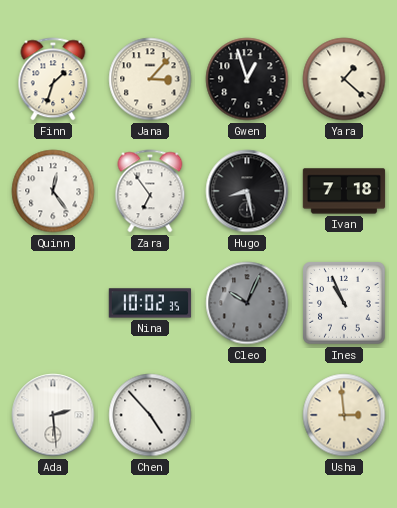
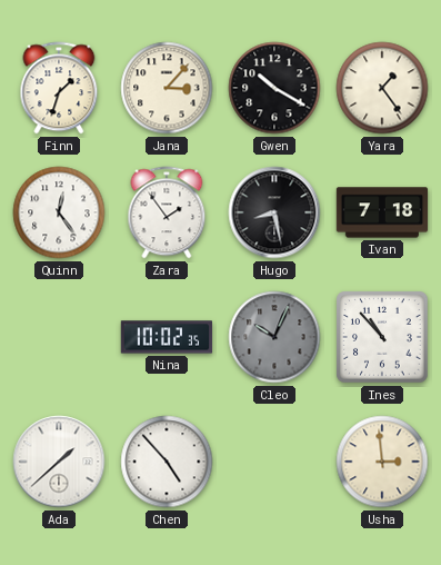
Gwen: 12:57 -> 10:20 (274, 88)
Yara: 1:22 -> 1:24 (382, 88)
Zara: 6:54 -> 1:54 (167, 212)
Ines: 10:56 -> 10:53 (382, 337)
Ada: 2:29 -> 1:38 (59, 462)
